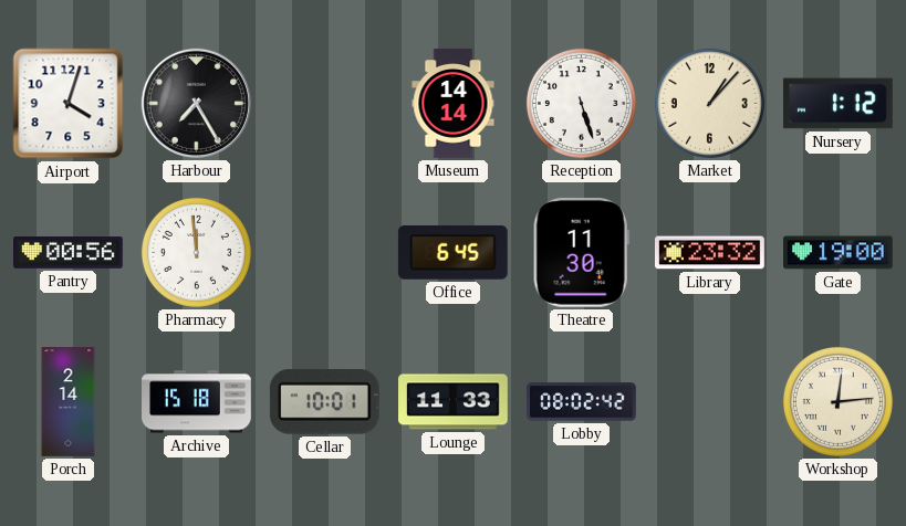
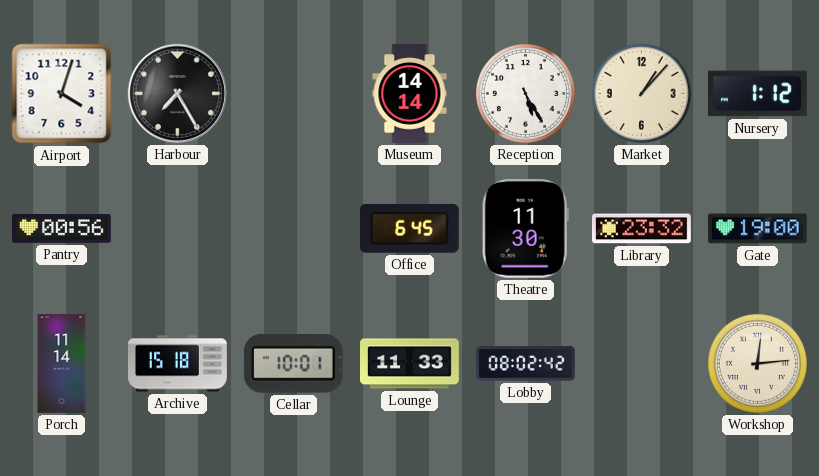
Reception: 5:27 -> 5:25 (525, 93)
Pharmacy: 11:59 -> none (196, 252)
Porch: 2:14 -> 11:14 (62, 364)
